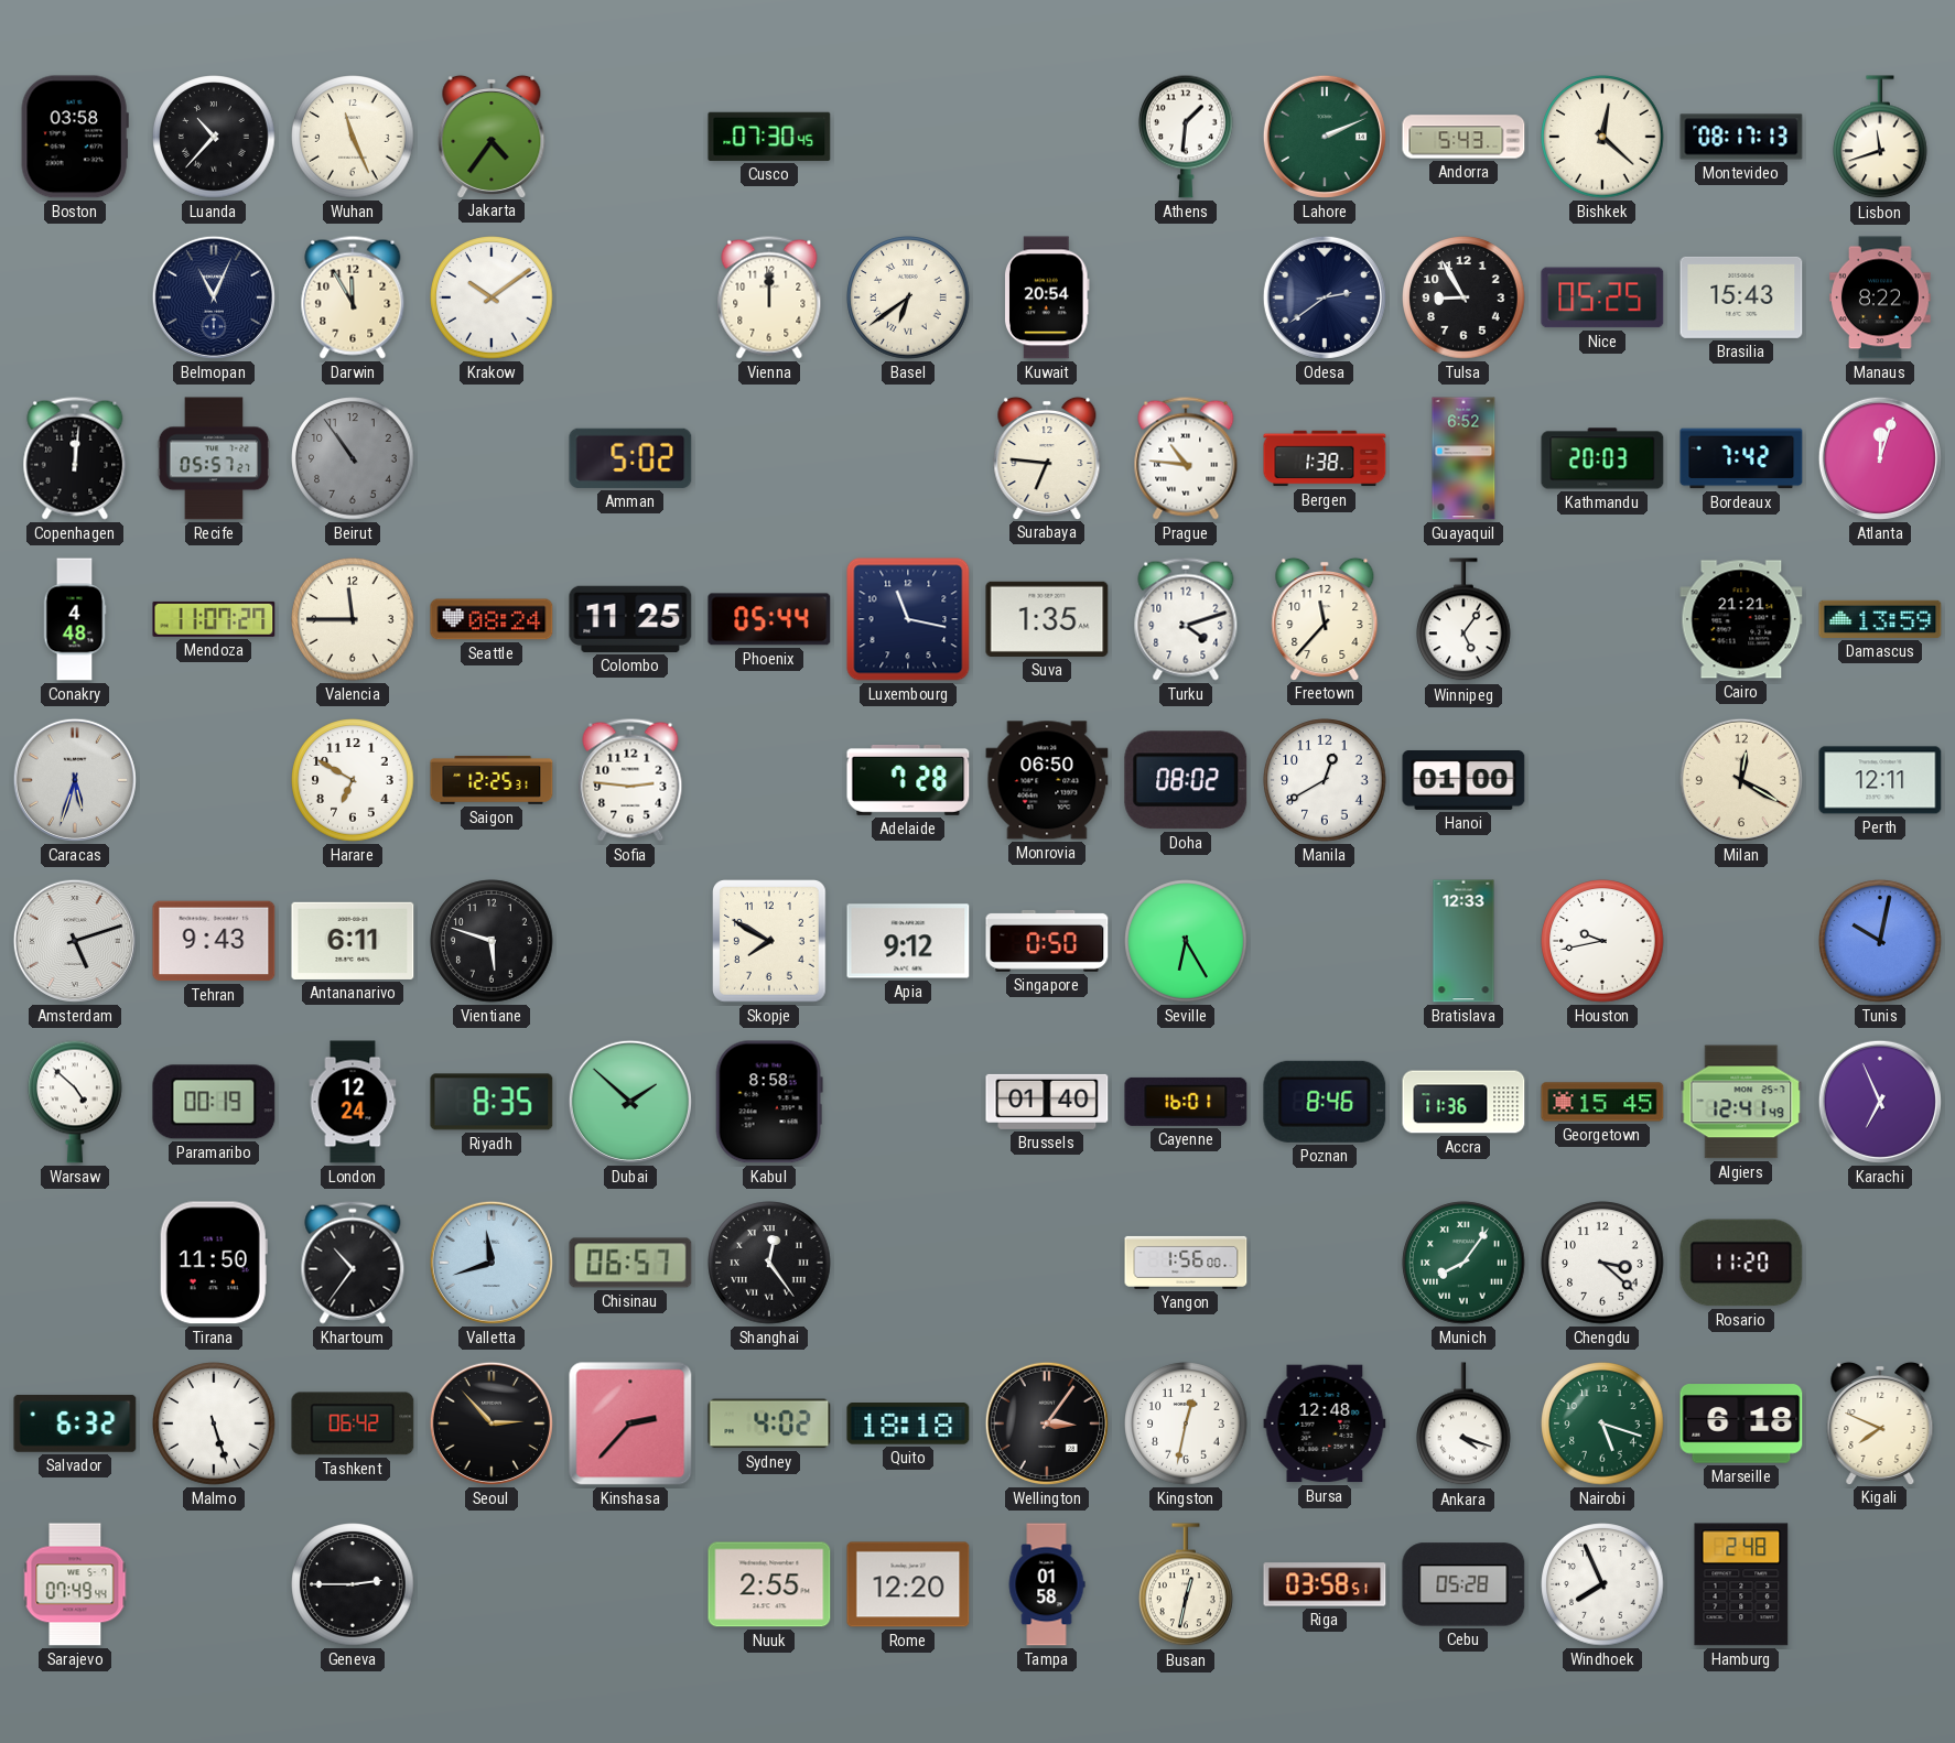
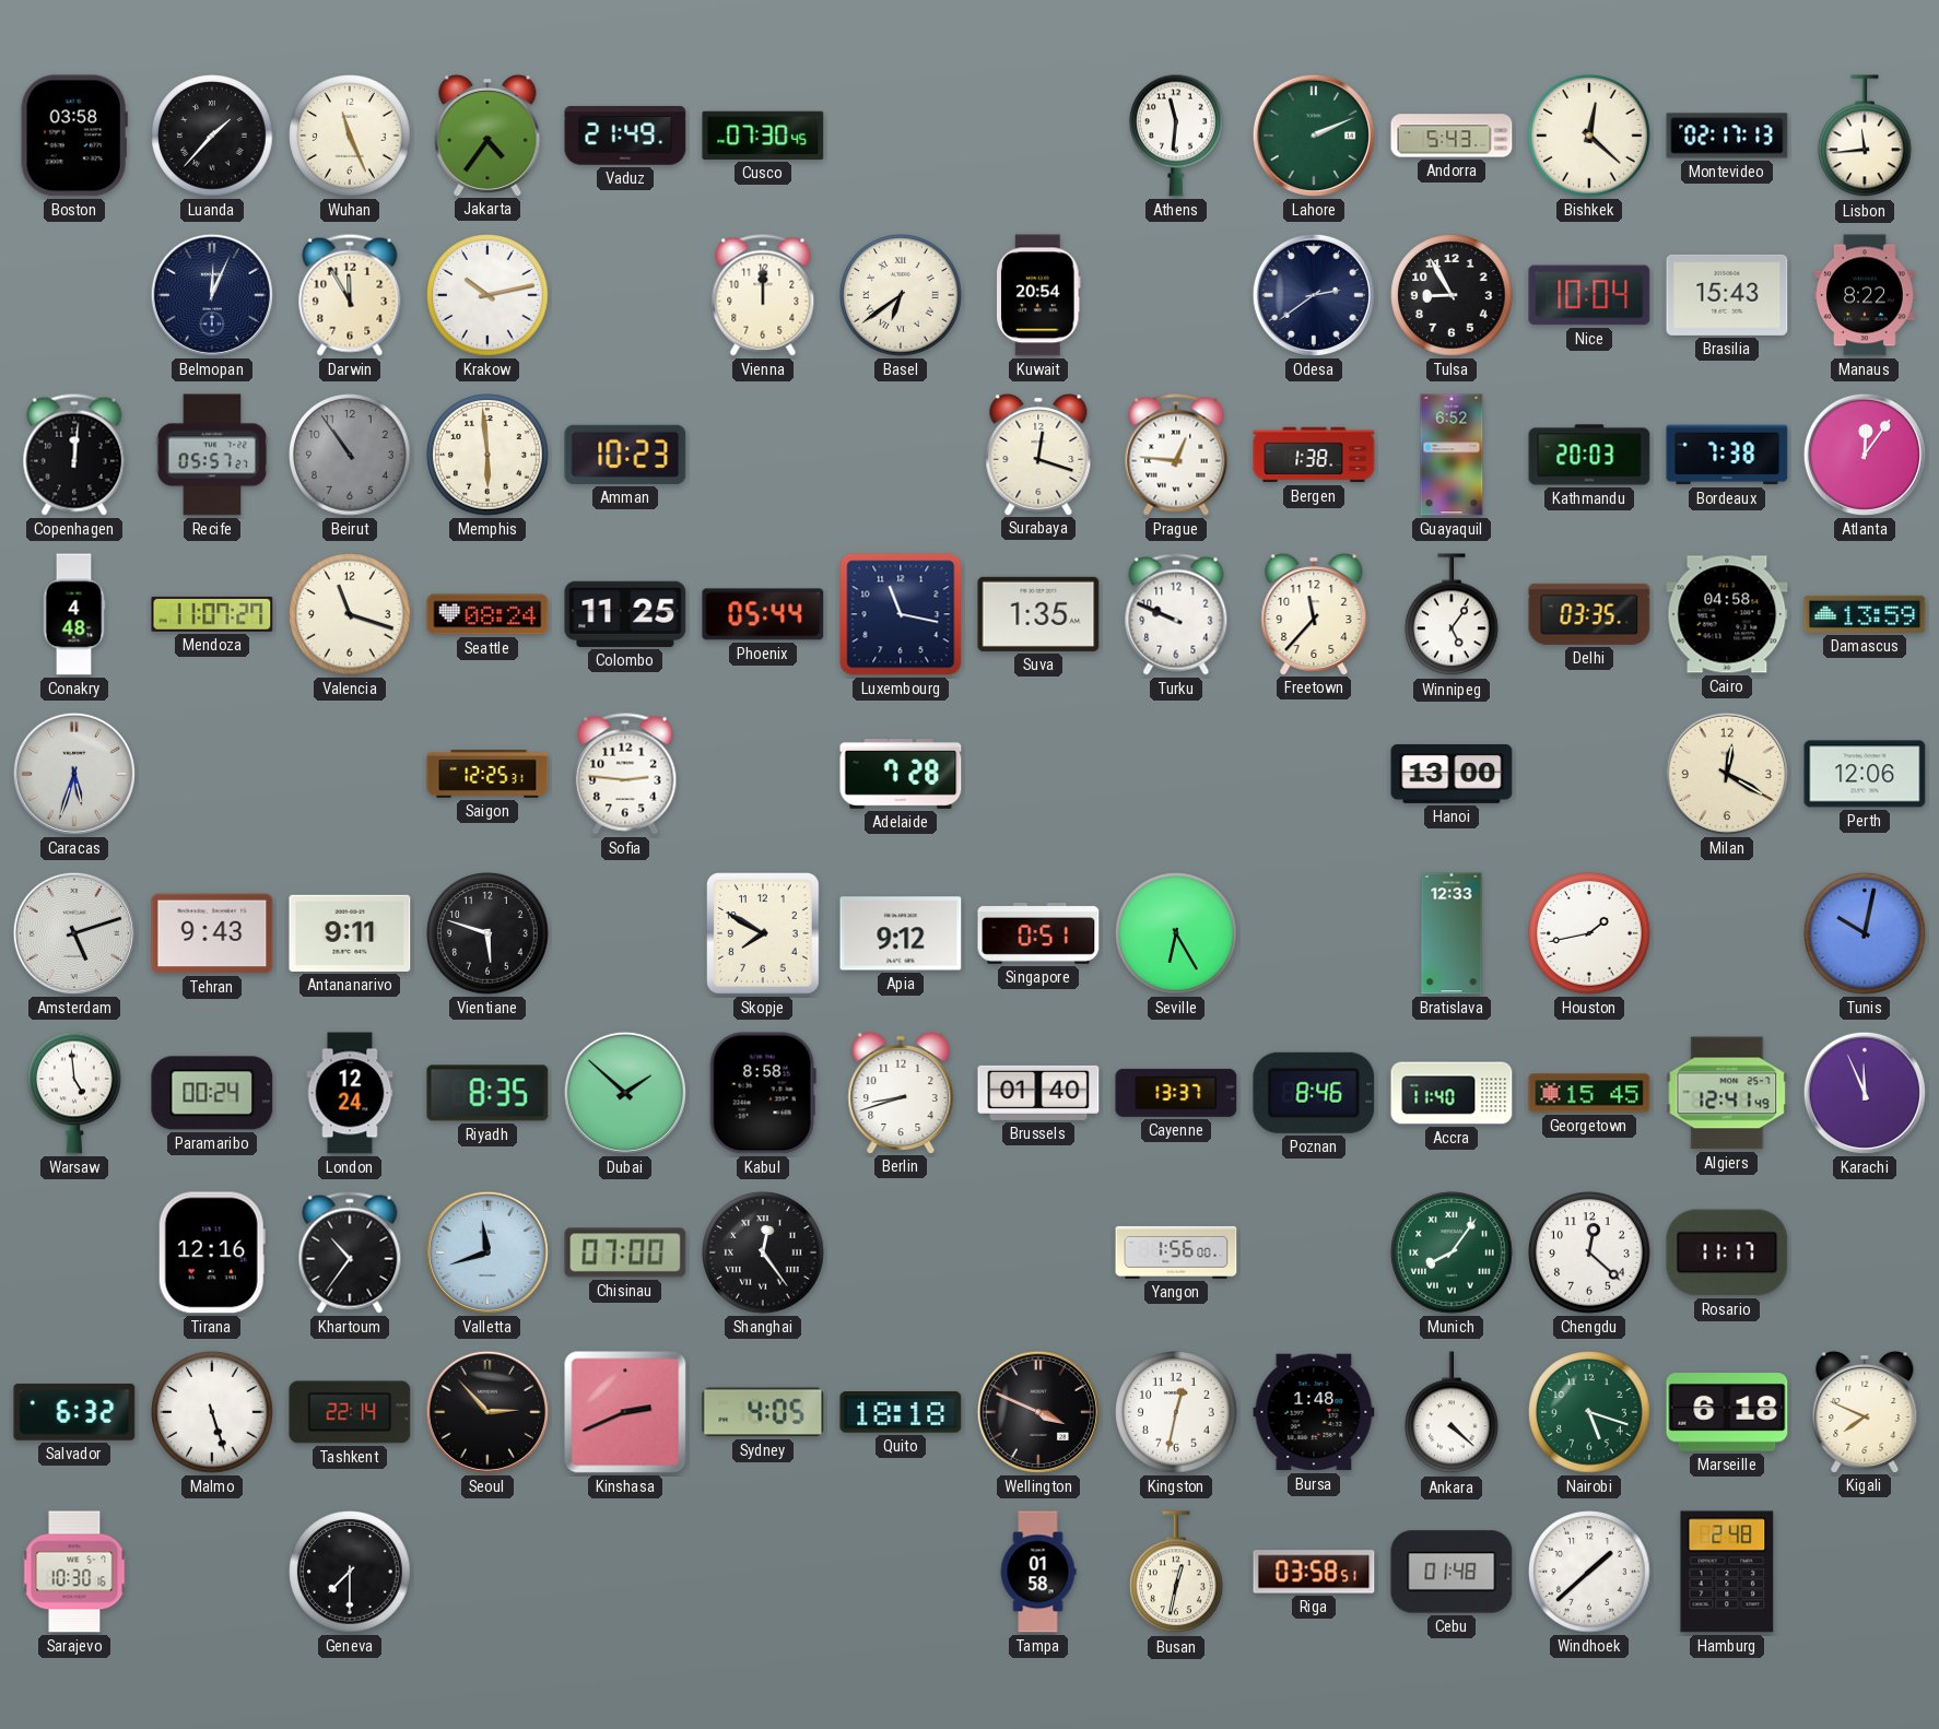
Luanda: 10:37 -> 1:37 (212, 136)
Vaduz: none -> 21:49 (625, 137)
Athens: 1:31 -> 11:31 (1177, 136)
Montevideo: 08:17 -> 02:17 (1727, 136)
Lisbon: 11:42 -> 11:44 (1866, 137)
Belmopan: 11:04 -> 12:04 (212, 295)
Krakow: 10:09 -> 10:13 (487, 295)
Nice: 05:25 -> 10:04 (1589, 295)
Memphis: none -> 5:59 (487, 455)
Amman: 5:02 -> 10:23 (625, 455)
Surabaya: 6:46 -> 12:18 (1038, 454)
Prague: 10:46 -> 12:46 (1176, 455)
Bordeaux: 7:42 -> 7:38 (1727, 455)
Atlanta: 12:03 -> 12:06 (1865, 455)
Valencia: 11:45 -> 11:18 (350, 614)
Turku: 4:12 -> 9:49 (1176, 614)
Delhi: none -> 03:35 (1589, 614)
Cairo: 21:21 -> 04:58 (1727, 614)
Harare: 6:50 -> none (353, 780)
Monrovia: 06:50 -> none (1047, 780)
Doha: 08:02 -> none (1186, 780)
Manila: 12:40 -> none (1325, 780)
Hanoi: 01:00 -> 13:00 (1452, 774)
Perth: 12:11 -> 12:06 (1865, 774)
Antananarivo: 6:11 -> 9:11 (350, 933)
Singapore: 0:50 -> 0:51 (1038, 933)
Houston: 9:43 -> 1:43 (1589, 933)
Warsaw: 4:52 -> 4:59 (75, 1093)
Paramaribo: 00:19 -> 00:24 (212, 1093)
Berlin: none -> 8:42 (901, 1092)
Cayenne: 16:01 -> 13:37 (1176, 1093)
Accra: 11:36 -> 11:40 (1452, 1093)
Karachi: 6:56 -> 11:56 (1865, 1093)
Tirana: 11:50 -> 12:16 (212, 1252)
Chisinau: 06:57 -> 07:00 (625, 1252)
Chengdu: 3:22 -> 12:22 (1589, 1252)
Rosario: 11:20 -> 11:17 (1727, 1252)
Tashkent: 06:42 -> 22:14 (350, 1412)
Kinshasa: 2:37 -> 2:41 (625, 1412)
Sydney: 4:02 -> 4:05 (763, 1412)
Wellington: 3:06 -> 3:49 (1038, 1412)
Bursa: 12:48 -> 1:48 (1314, 1412)
Ankara: 4:18 -> 4:22 (1453, 1413)
Sarajevo: 07:49 -> 10:30 (74, 1572)
Geneva: 2:45 -> 7:30 (350, 1572)
Nuuk: 2:55 -> none (769, 1584)
Rome: 12:20 -> none (908, 1584)
Cebu: 05:28 -> 01:48 (1452, 1572)
Windhoek: 7:56 -> 1:38 (1589, 1572)
